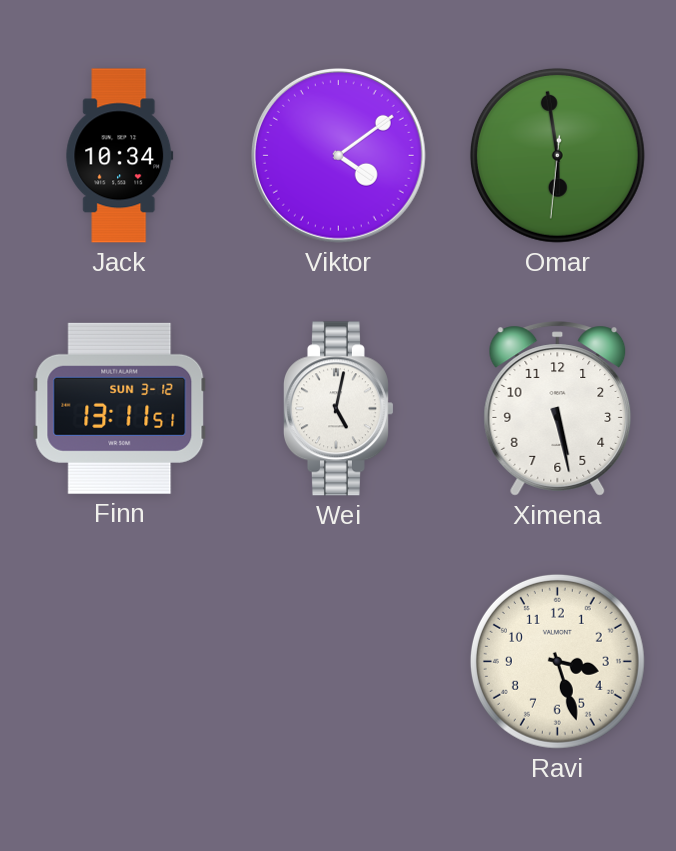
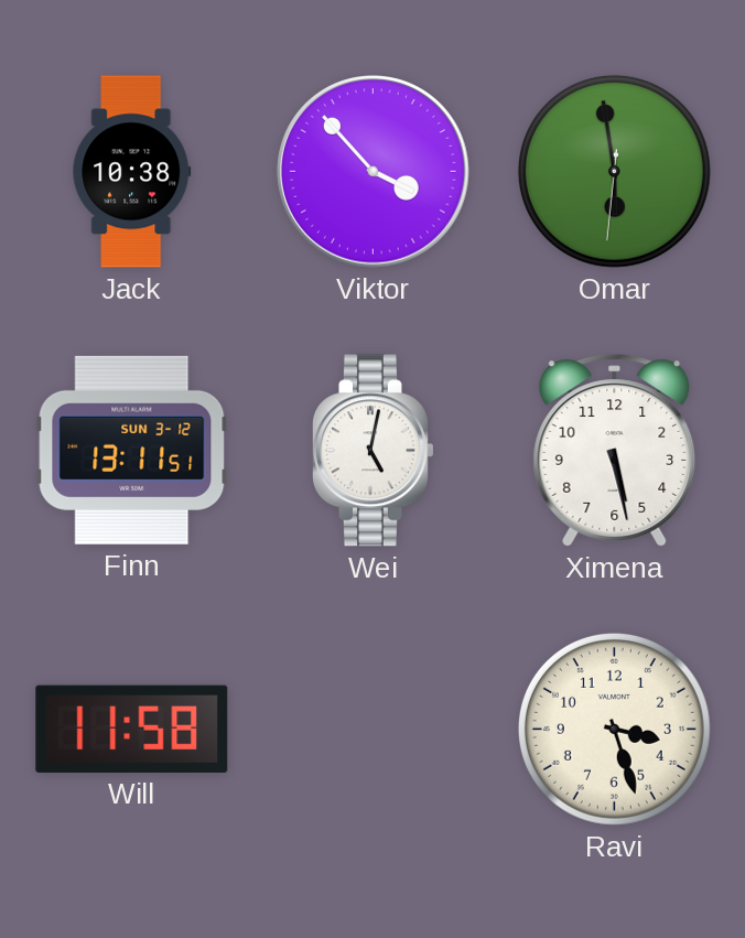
Jack: 10:34 -> 10:38 (132, 172)
Viktor: 4:09 -> 3:53 (372, 171)
Will: none -> 11:58 (132, 729)
